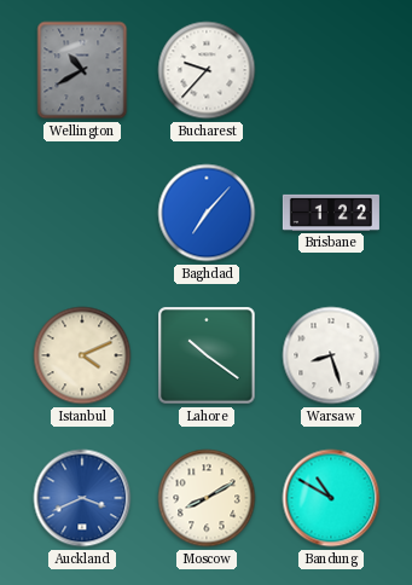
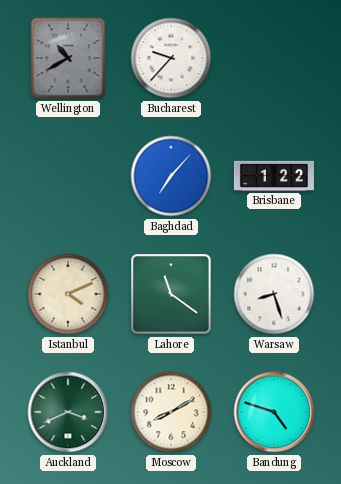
Lahore: 10:21 -> 11:21 (171, 294)
Auckland dial: blue -> green (68, 412)
Bandung: 10:50 -> 4:48 (274, 412)
